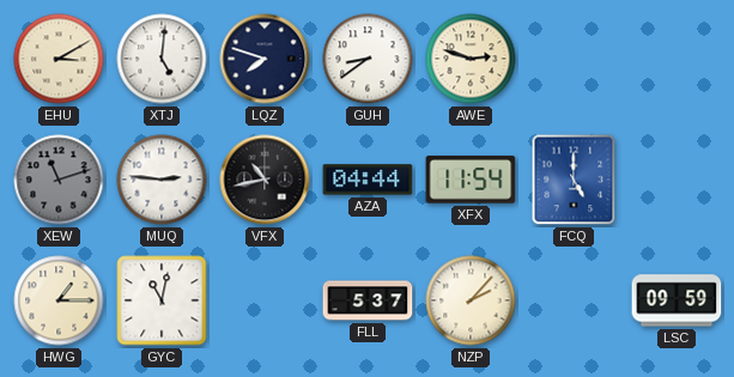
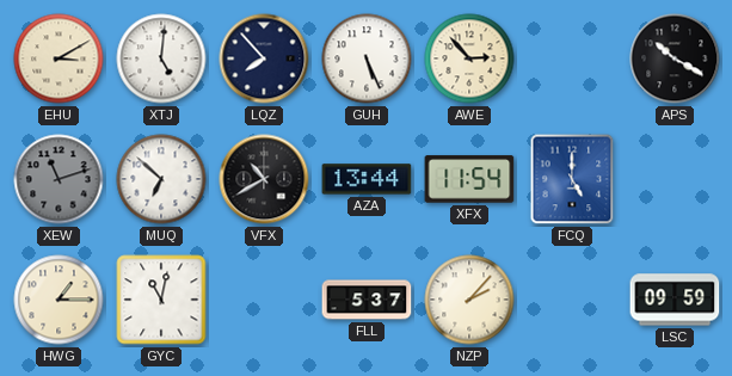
LQZ: 7:48 -> 7:53 (264, 58)
GUH: 8:39 -> 5:26 (367, 58)
AWE: 2:48 -> 2:53 (469, 58)
APS: none -> 10:20 (675, 58)
MUQ: 2:46 -> 6:52 (161, 179)
VFX: 10:43 -> 10:40 (264, 179)
AZA: 04:44 -> 13:44 (367, 179)
